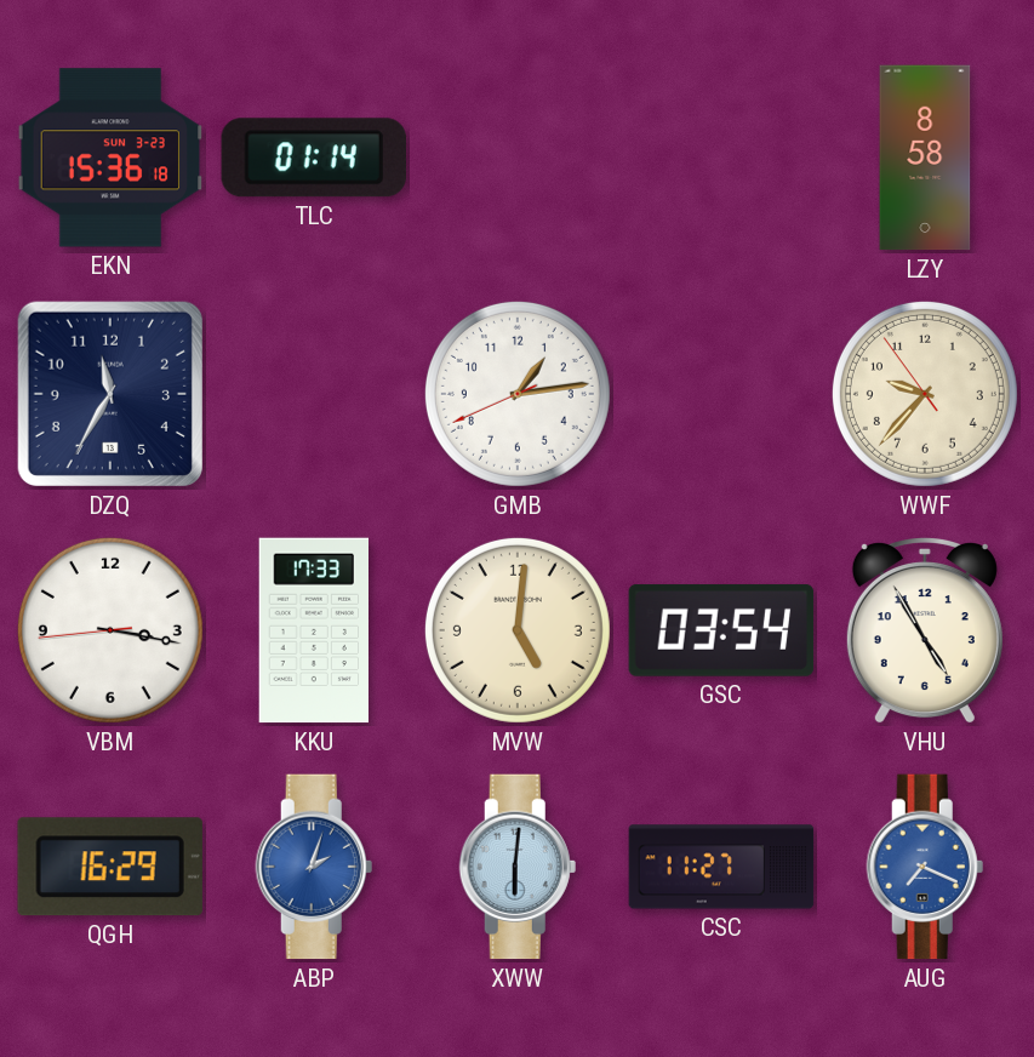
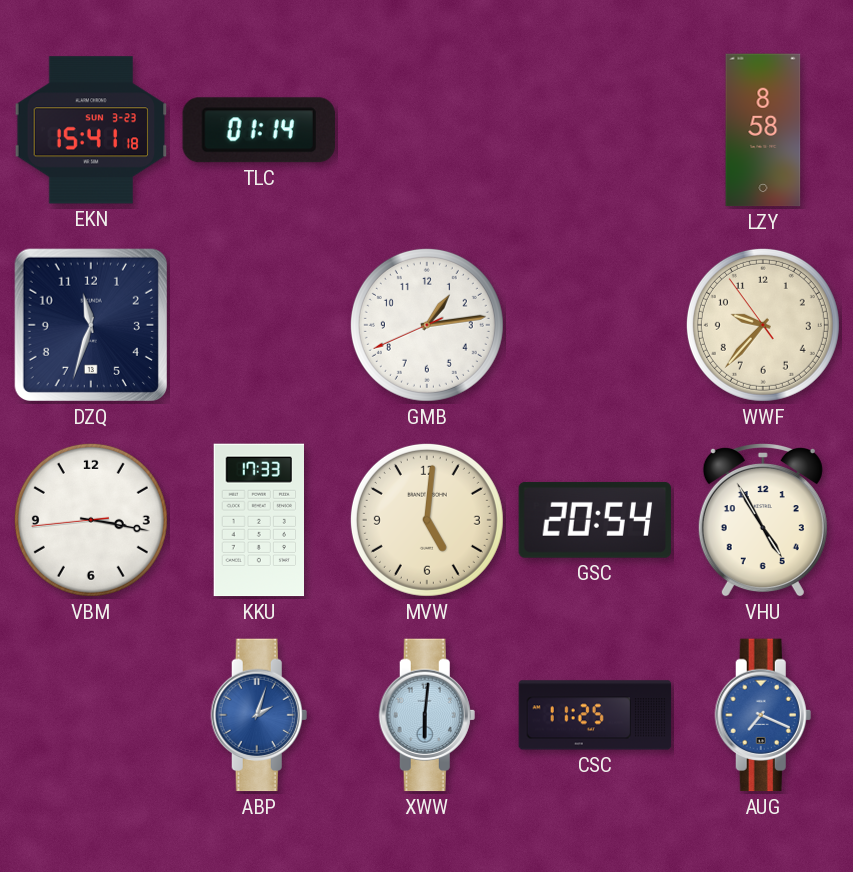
EKN: 15:36 -> 15:41 (91, 130)
DZQ: 11:35 -> 11:33 (91, 325)
GSC: 03:54 -> 20:54 (595, 520)
QGH: 16:29 -> none (110, 867)
CSC: 11:27 -> 11:25 (595, 715)
